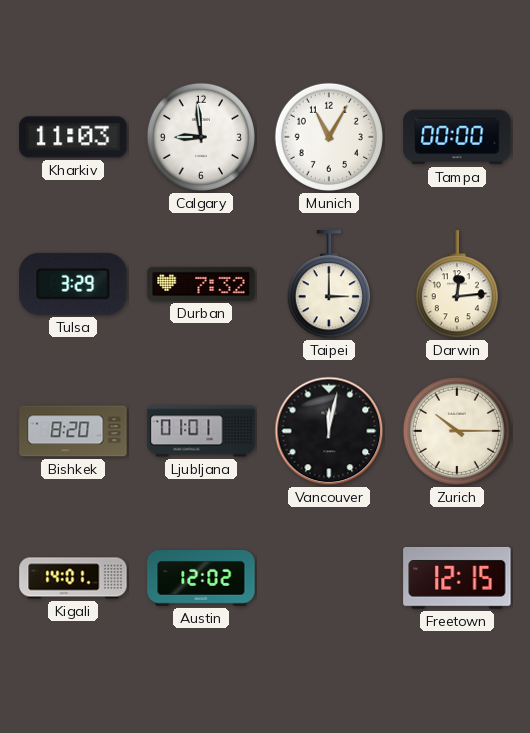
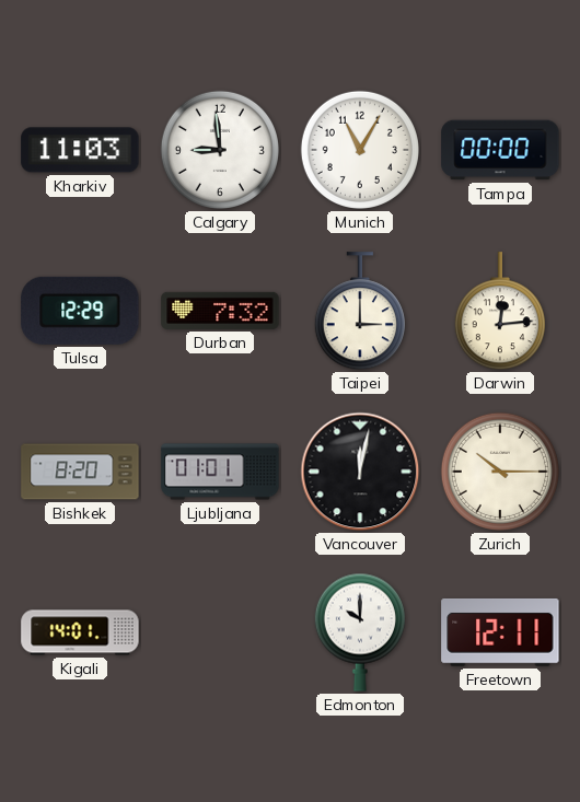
Tulsa: 3:29 -> 12:29 (80, 311)
Austin: 12:02 -> none (201, 579)
Edmonton: none -> 10:00 (360, 632)
Freetown: 12:15 -> 12:11 (500, 632)
